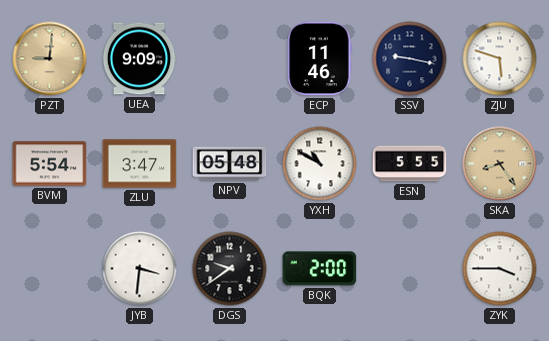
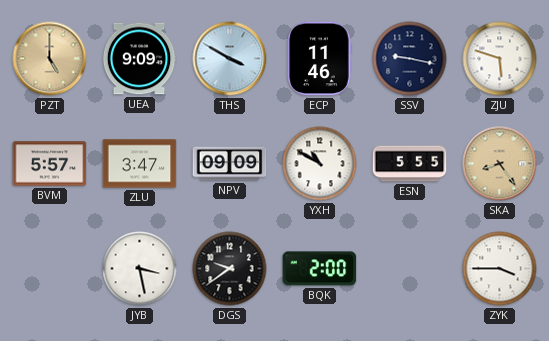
PZT: 9:01 -> 5:00 (50, 59)
THS: none -> 3:50 (230, 59)
BVM: 5:54 -> 5:57 (50, 164)
NPV: 05:48 -> 09:09 (230, 164)
JYB: 3:31 -> 3:28 (140, 269)
